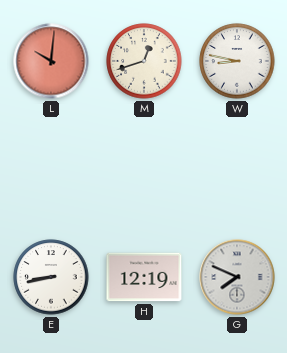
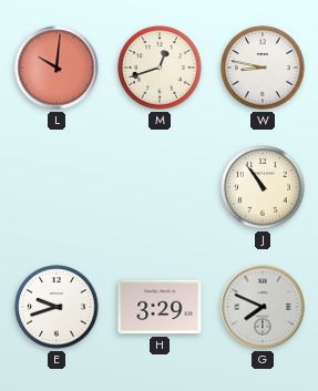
J: none -> 10:54 (263, 187)
E: 8:43 -> 9:42 (57, 307)
H: 12:19 -> 3:29 (160, 307)
